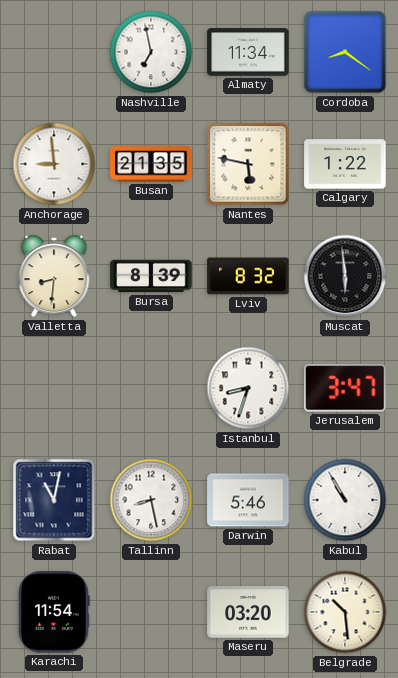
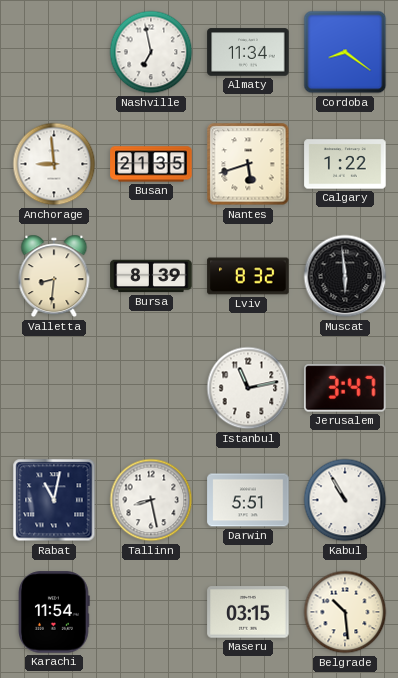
Nantes: 5:47 -> 5:42 (248, 164)
Istanbul: 8:33 -> 11:13 (248, 388)
Darwin: 5:46 -> 5:51 (248, 500)
Maseru: 03:20 -> 03:15 (248, 612)
